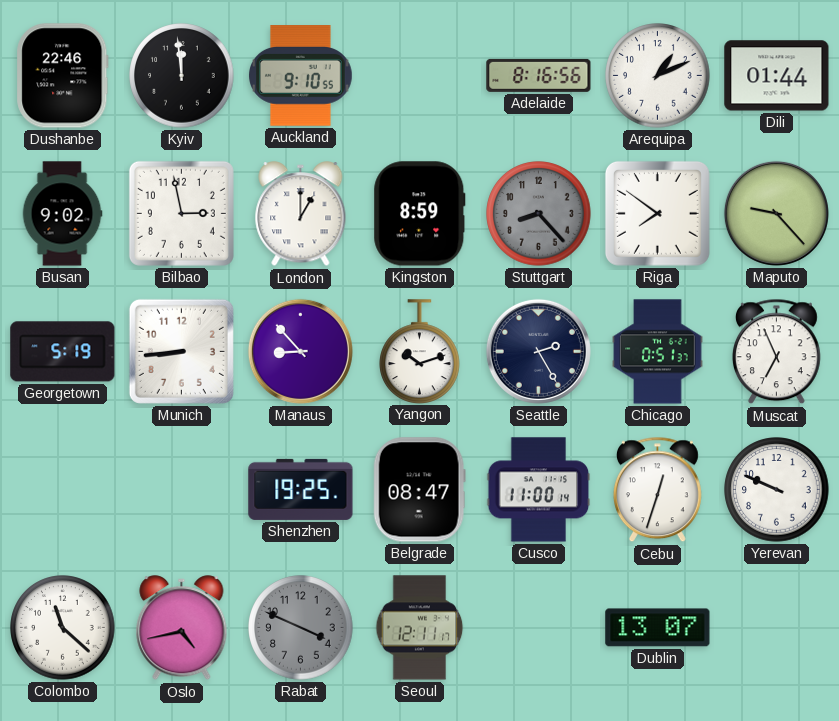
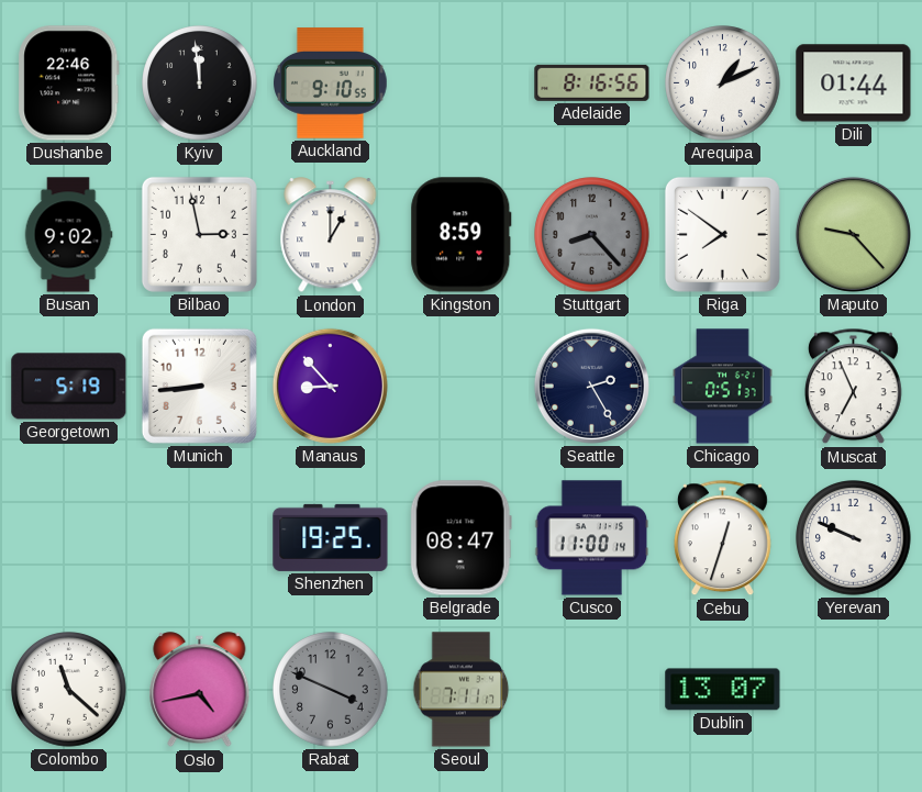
Yangon: 10:12 -> none (420, 351)
Seoul: 12:11 -> 7:11 (462, 690)
